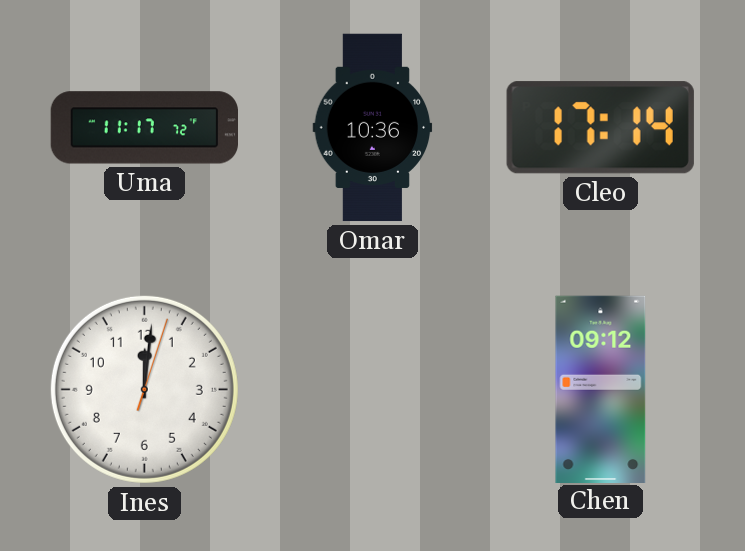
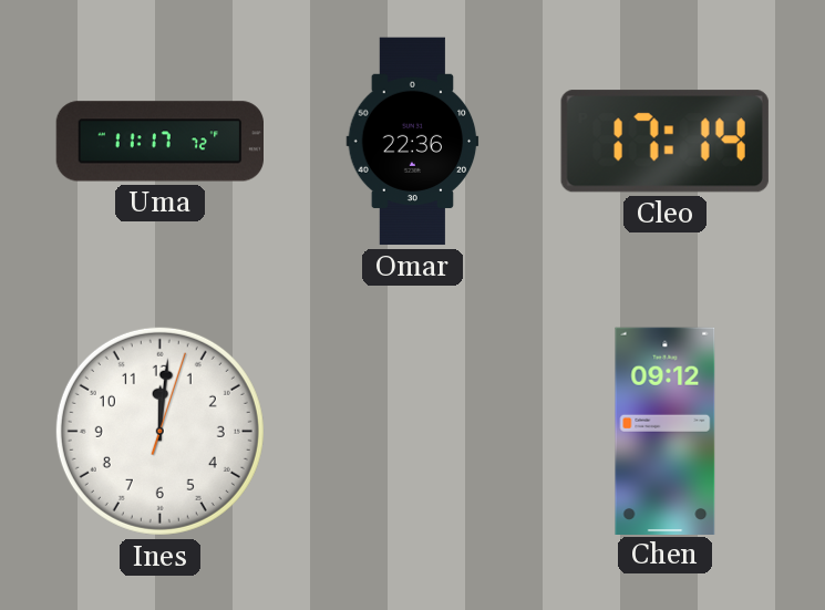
Omar: 10:36 -> 22:36 (413, 142)
